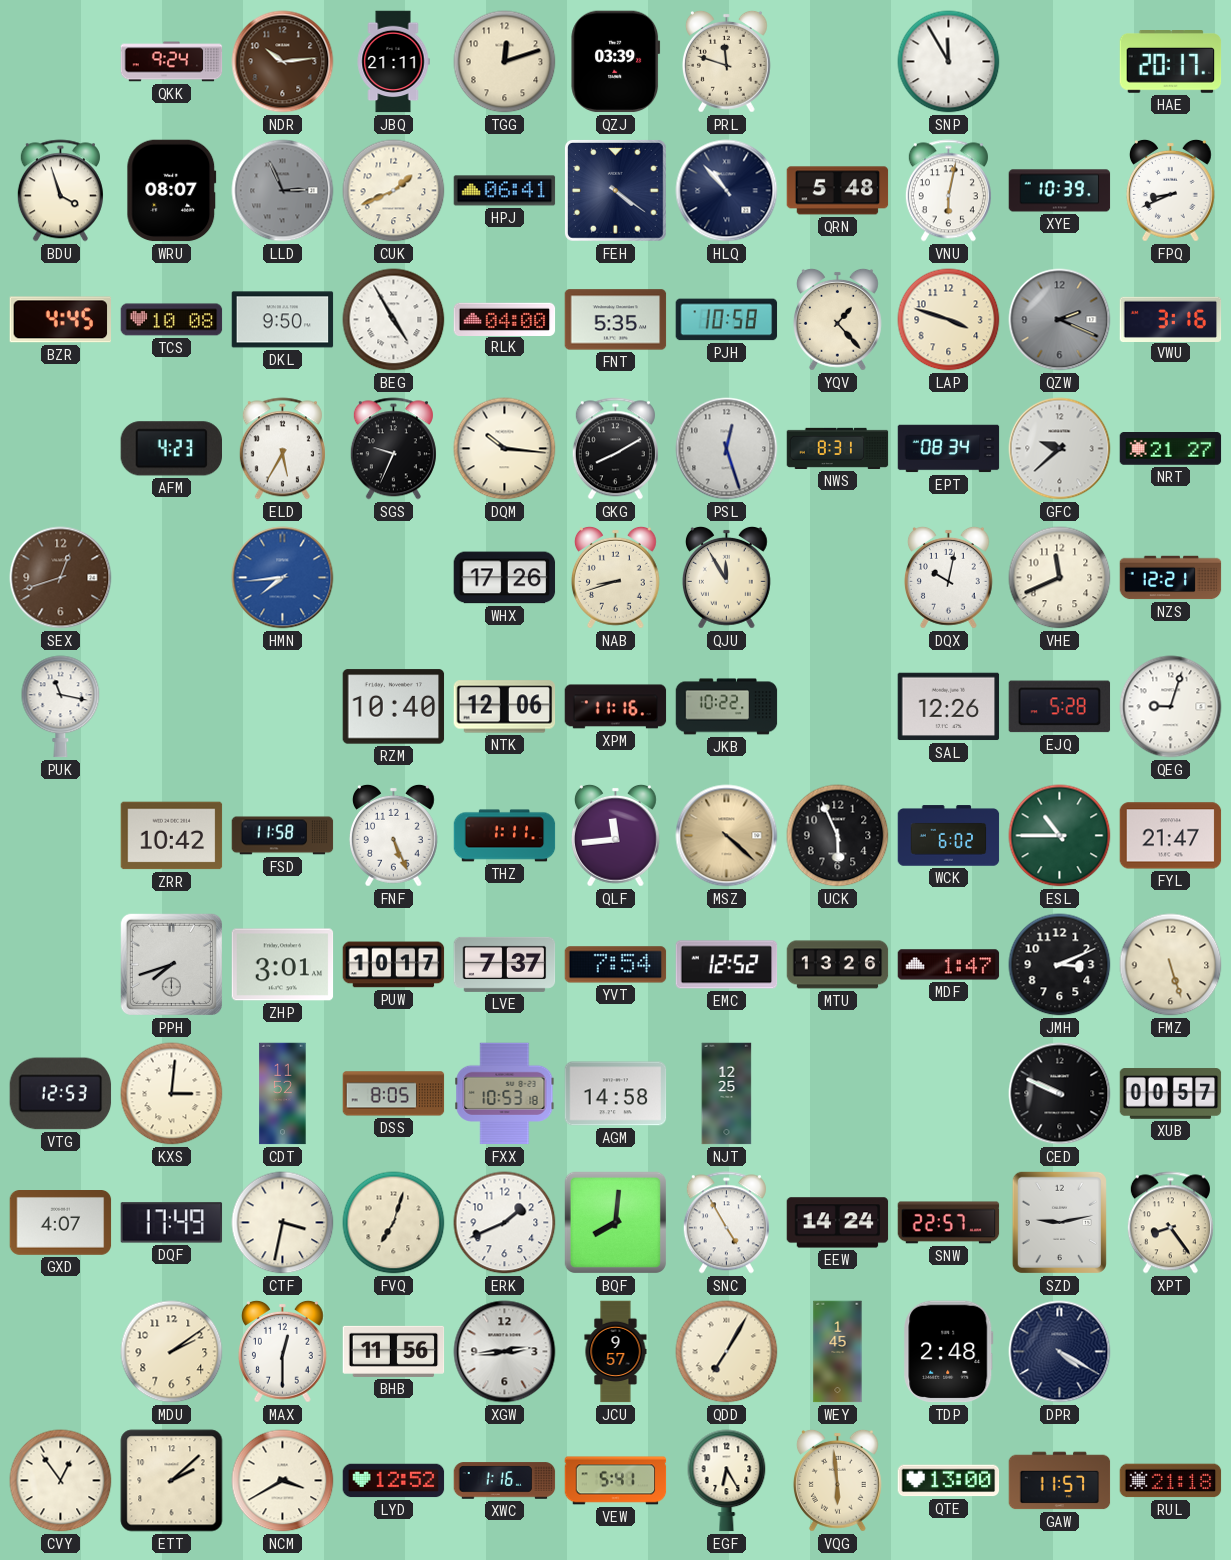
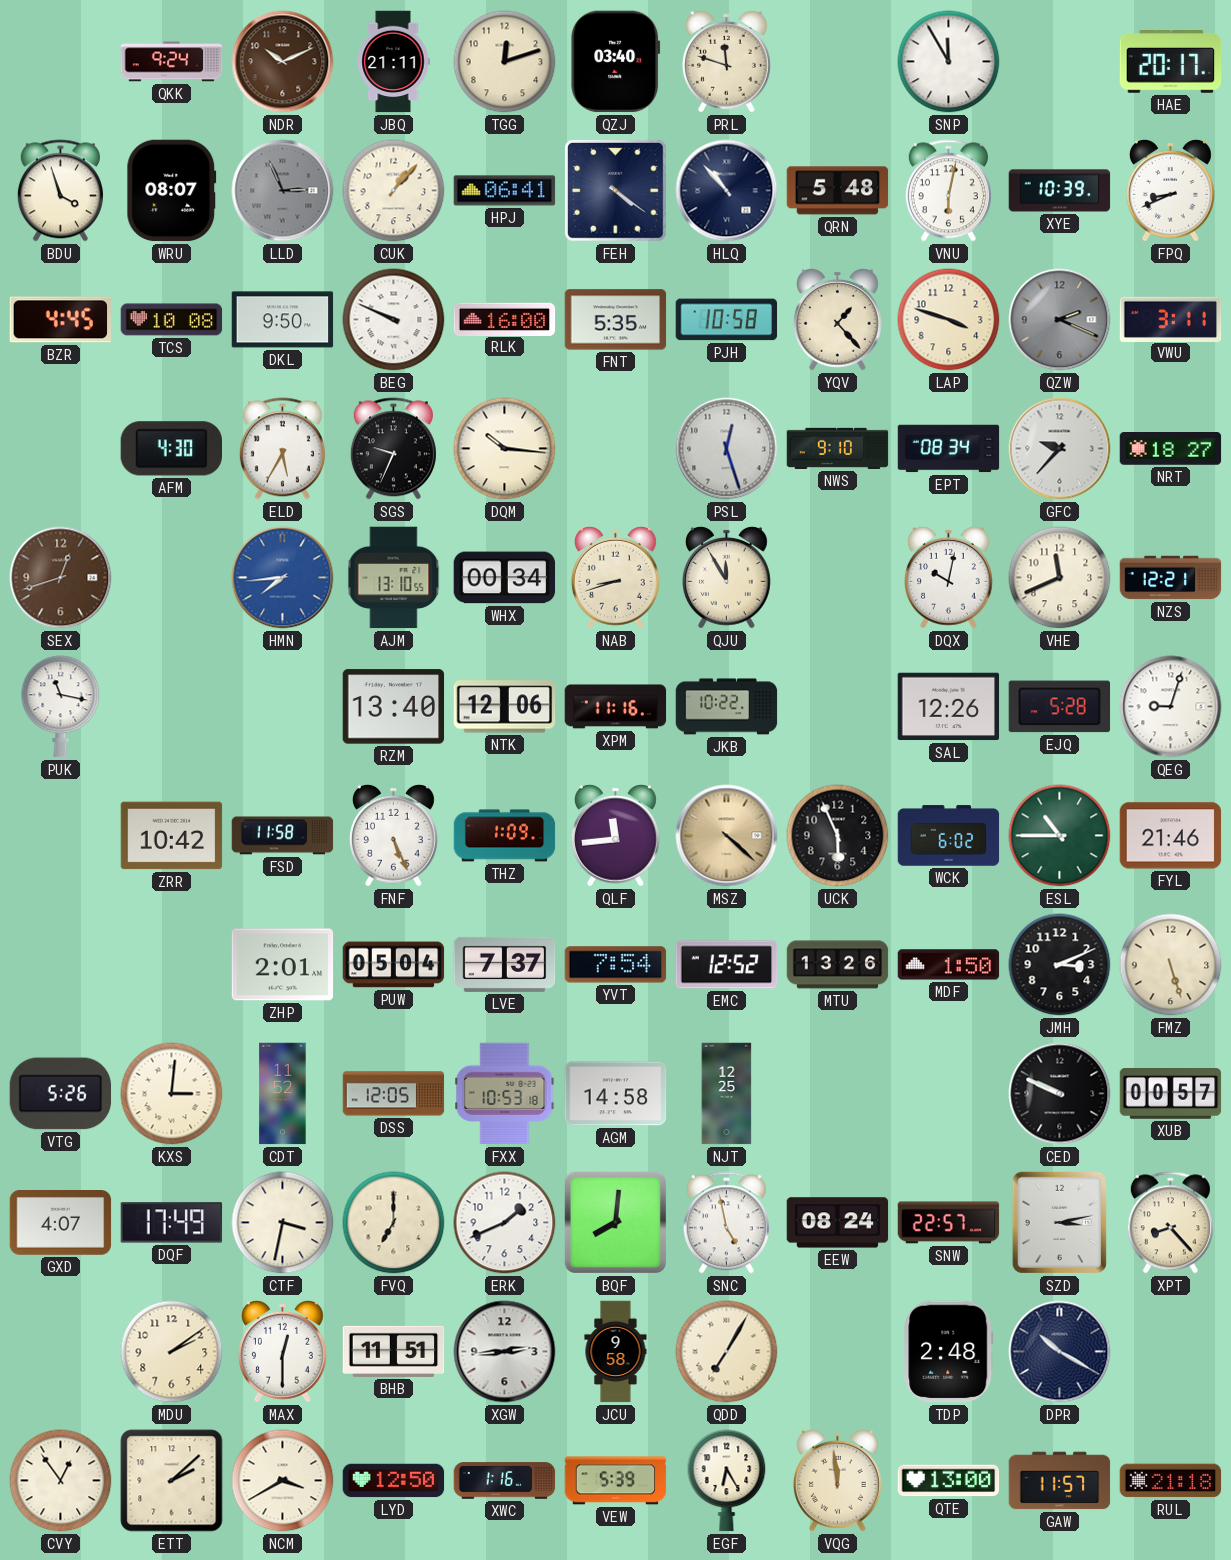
NDR: 10:14 -> 10:11 (283, 62)
QZJ: 03:39 -> 03:40 (616, 62)
CUK: 1:41 -> 1:07 (394, 191)
BEG: 4:55 -> 9:49 (394, 320)
RLK: 04:00 -> 16:00 (505, 319)
VWU: 3:16 -> 3:11 (1171, 319)
AFM: 4:23 -> 4:30 (171, 449)
GKG: 8:10 -> none (615, 449)
NWS: 8:31 -> 9:10 (838, 448)
GFC: 9:38 -> 9:37 (1060, 449)
NRT: 21:27 -> 18:27 (1171, 449)
AJM: none -> 13:10 (394, 578)
WHX: 17:26 -> 00:34 (505, 578)
RZM: 10:40 -> 13:40 (394, 707)
THZ: 1:11 -> 1:09 (505, 836)
FYL: 21:47 -> 21:46 (1171, 836)
PPH: 7:42 -> none (171, 964)
ZHP: 3:01 -> 2:01 (283, 965)
PUW: 10:17 -> 05:04 (394, 965)
MDF: 1:47 -> 1:50 (949, 965)
VTG: 12:53 -> 5:26 (61, 1094)
DSS: 8:05 -> 12:05 (394, 1094)
FVQ: 7:03 -> 7:00 (394, 1223)
SNC: 4:55 -> 4:58 (726, 1223)
EEW: 14:24 -> 08:24 (838, 1223)
SZD: 9:13 -> 3:13 (1059, 1222)
XPT: 8:24 -> 8:23 (1170, 1223)
BHB: 11:56 -> 11:51 (394, 1351)
JCU: 9:57 -> 9:58 (616, 1352)
WEY: 1:45 -> none (838, 1352)
DPR: 4:20 -> 10:20 (1060, 1352)
LYD: 12:52 -> 12:50 (394, 1481)
VEW: 5:41 -> 5:39 (616, 1481)
VQG: 5:59 -> 11:59 (837, 1480)
